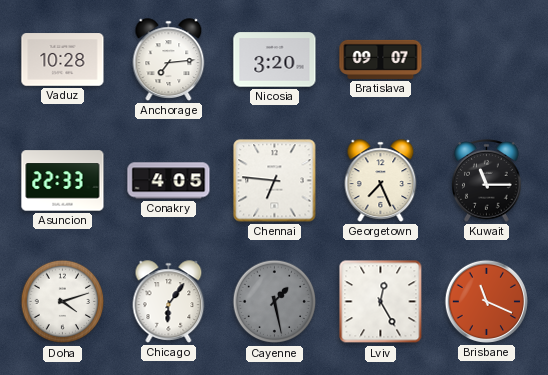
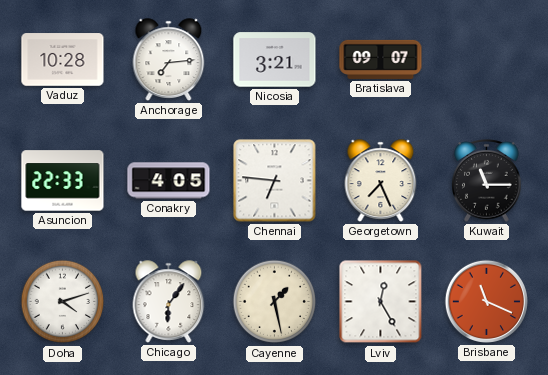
Nicosia: 3:20 -> 3:21 (275, 60)
Cayenne dial: grey -> cream (275, 302)
